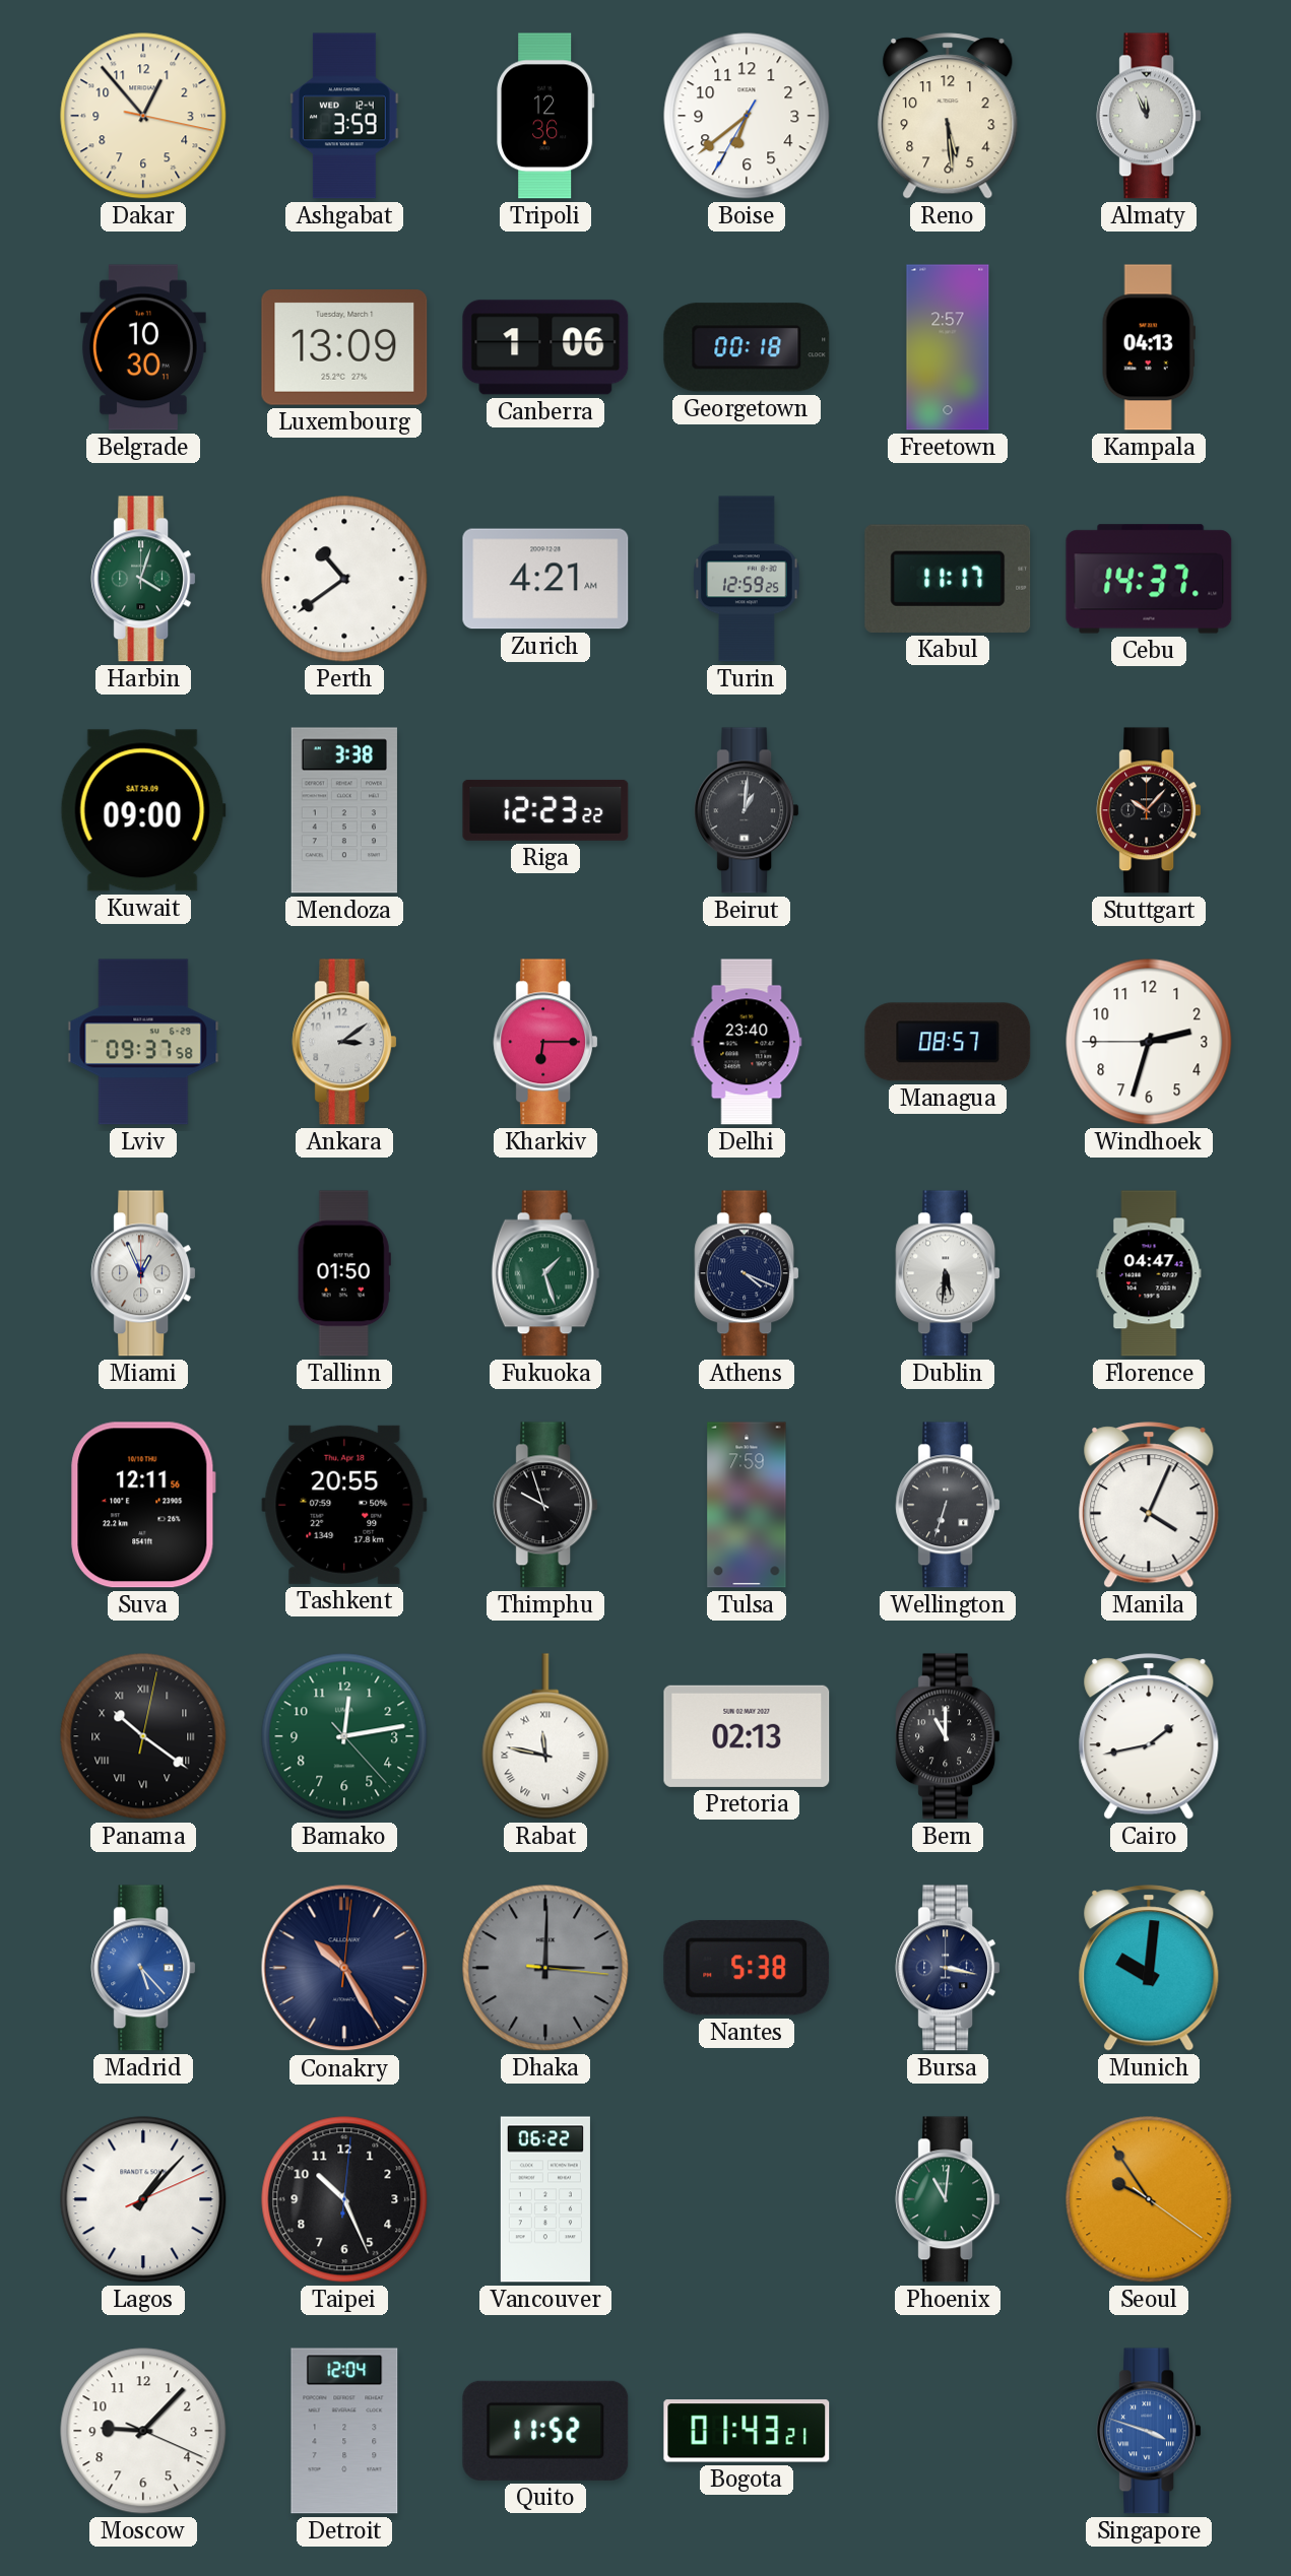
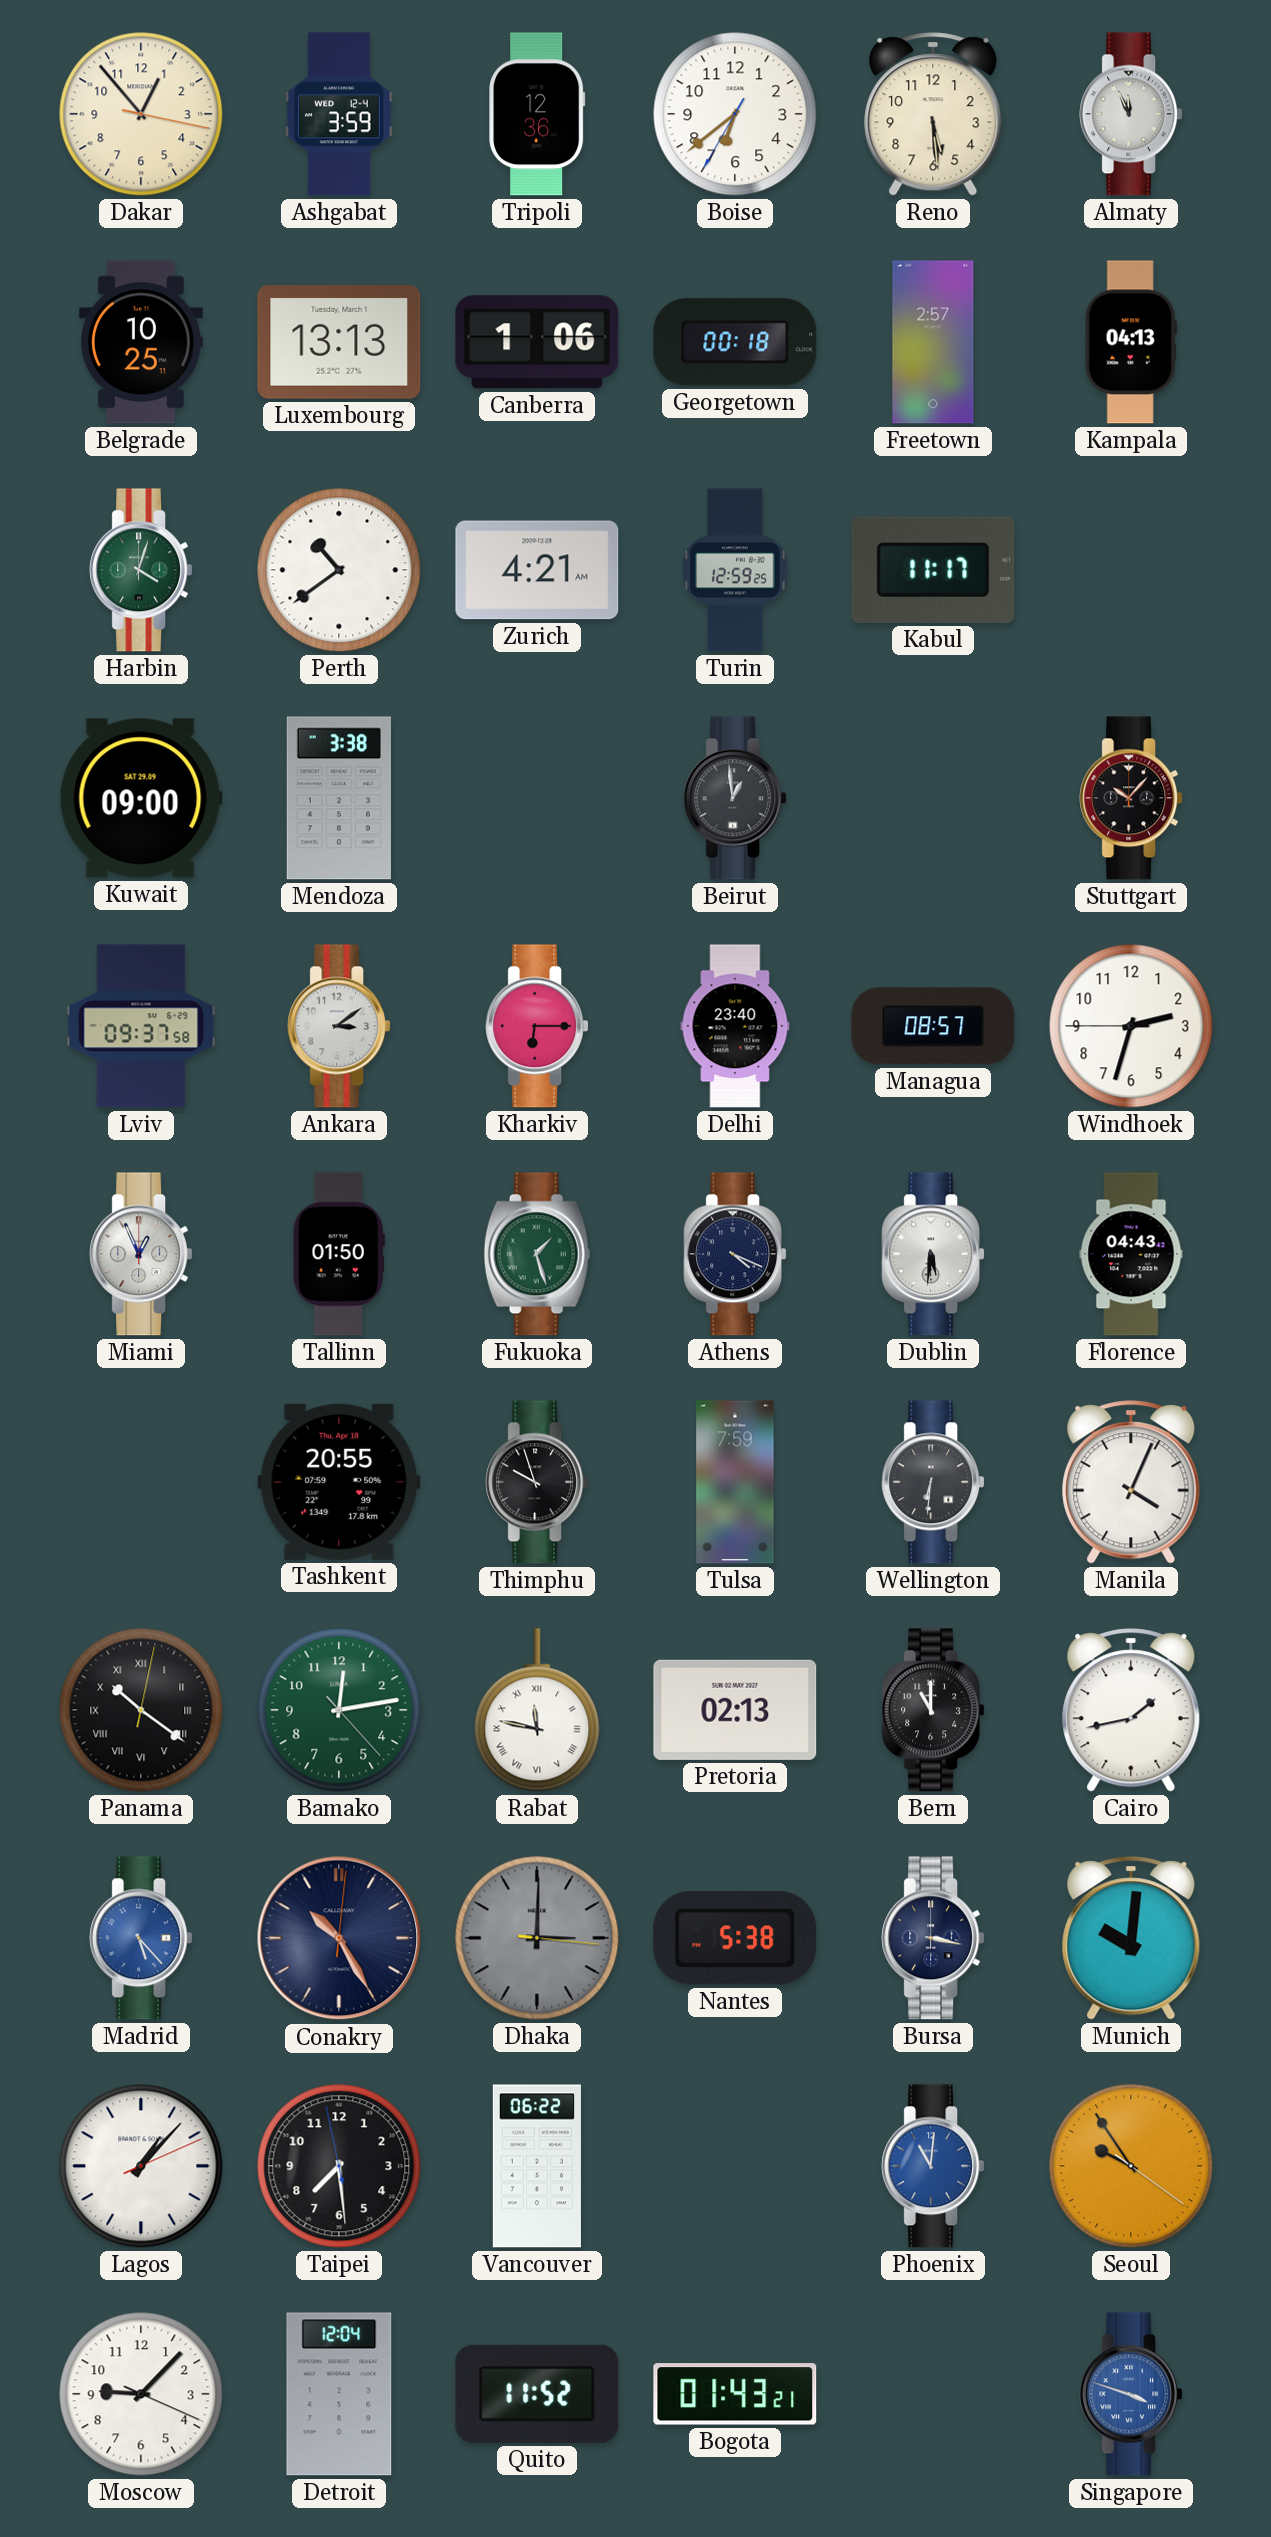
Belgrade: 10:30 -> 10:25 (141, 342)
Luxembourg: 13:09 -> 13:13 (339, 342)
Cebu: 14:37 -> none (1149, 579)
Riga: 12:23 -> none (545, 810)
Beirut: 1:01 -> 12:59 (735, 798)
Florence: 04:47 -> 04:43 (1131, 1254)
Suva: 12:11 -> none (143, 1505)
Wellington: 6:33 -> 6:31 (933, 1482)
Taipei: 10:26 -> 7:28 (339, 2166)
Phoenix dial: green -> blue (933, 2166)
